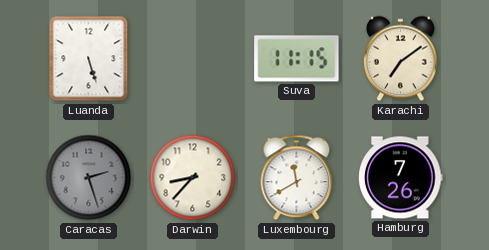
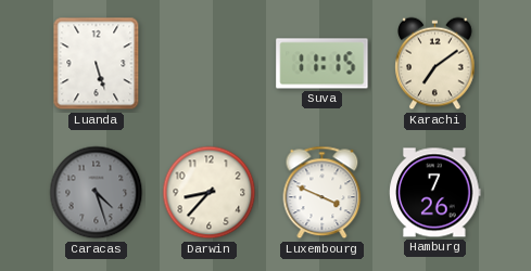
Caracas: 2:27 -> 4:27 (97, 193)
Luxembourg: 11:40 -> 3:49 (323, 193)
